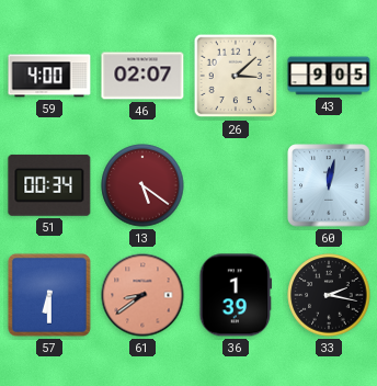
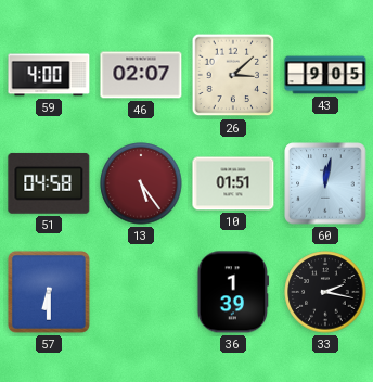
51: 00:34 -> 04:58 (49, 183)
13: 5:21 -> 5:24 (141, 183)
10: none -> 01:51 (233, 183)
61: 8:39 -> none (142, 295)
